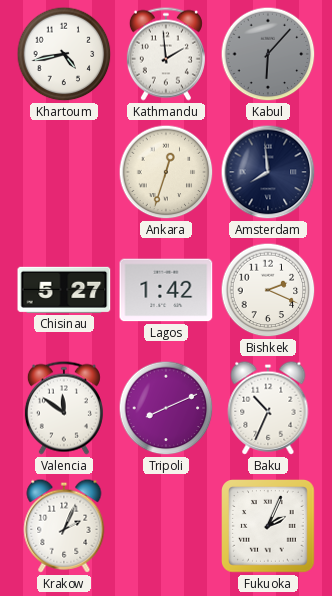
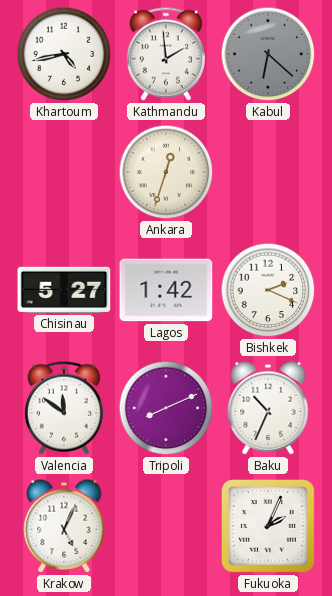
Kabul: 6:07 -> 6:22 (268, 54)
Amsterdam: 7:59 -> none (268, 172)
Krakow: 2:04 -> 5:04 (64, 526)
